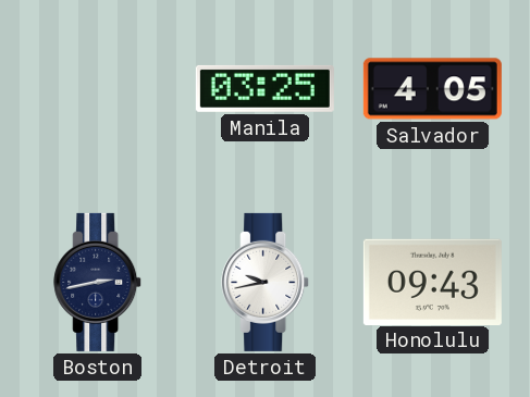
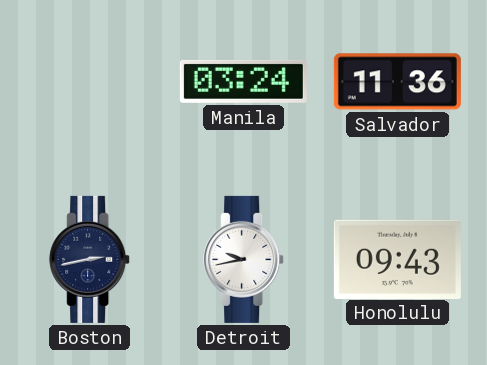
Manila: 03:25 -> 03:24 (243, 81)
Salvador: 4:05 -> 11:36 (397, 82)
